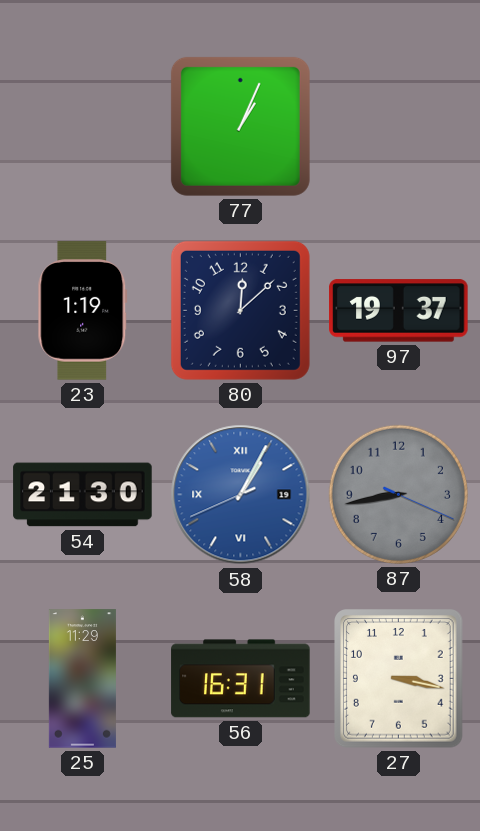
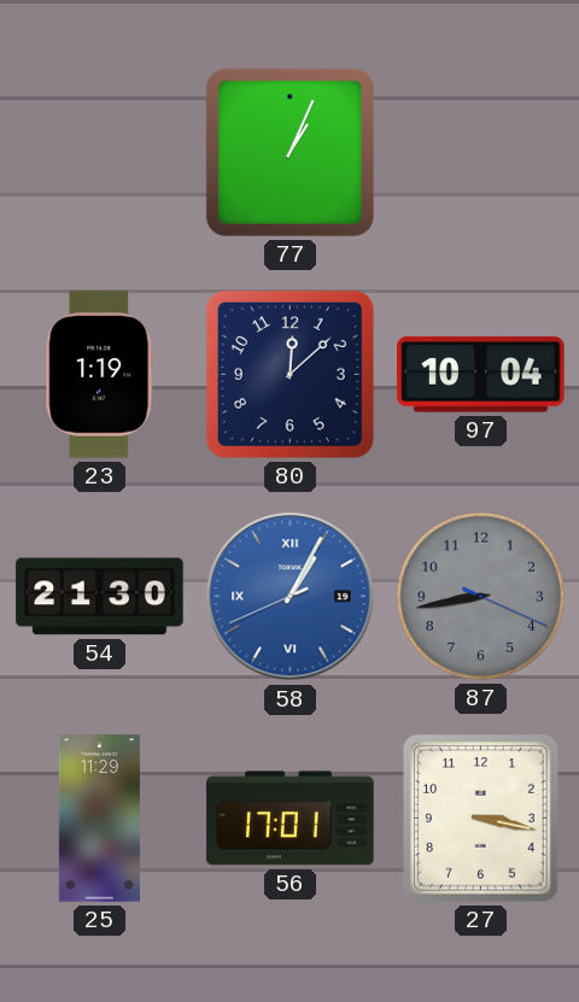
97: 19:37 -> 10:04 (481, 375)
56: 16:31 -> 17:01 (291, 819)
